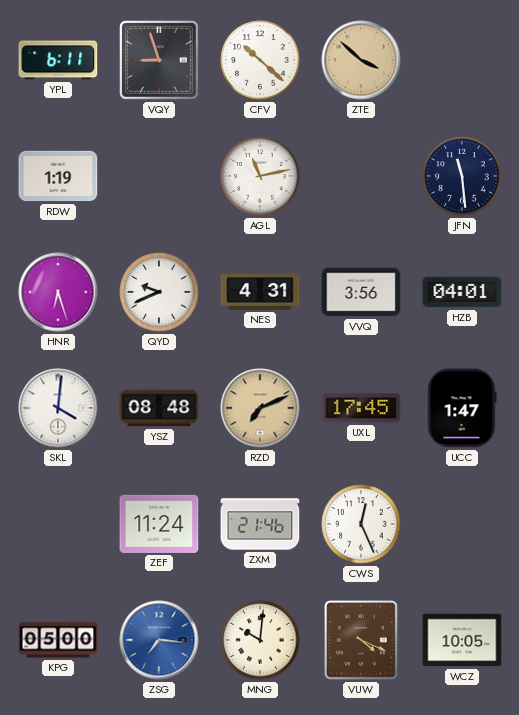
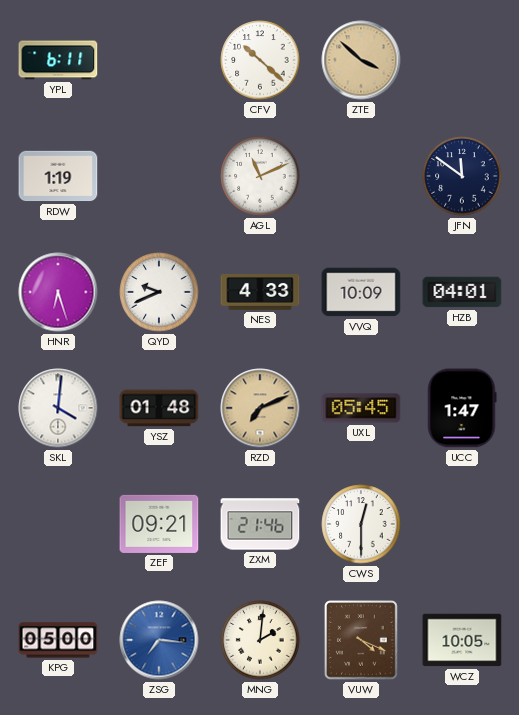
VQY: 8:57 -> none (160, 61)
AGL: 11:13 -> 11:11 (260, 176)
JFN: 11:29 -> 11:51 (462, 176)
NES: 4:31 -> 4:33 (260, 293)
VVQ: 3:56 -> 10:09 (361, 292)
YSZ: 08:48 -> 01:48 (159, 408)
UXL: 17:45 -> 05:45 (361, 408)
ZEF: 11:24 -> 09:21 (159, 524)
CWS: 12:26 -> 12:30 (361, 524)
MNG: 10:01 -> 2:01 (260, 640)
